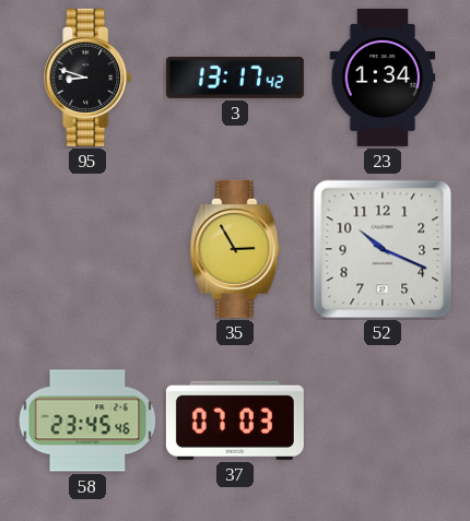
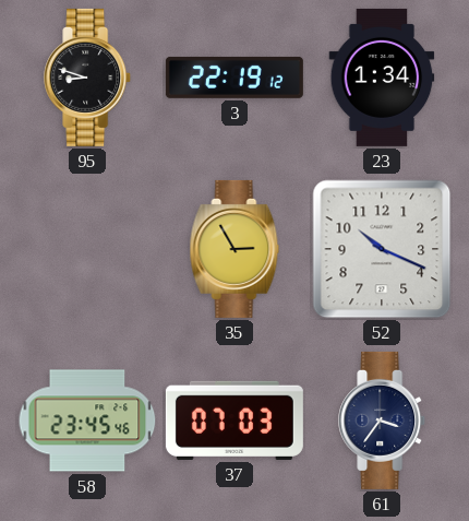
3: 13:17 -> 22:19 (234, 78)
61: none -> 3:36 (383, 421)
